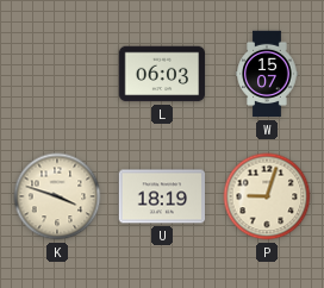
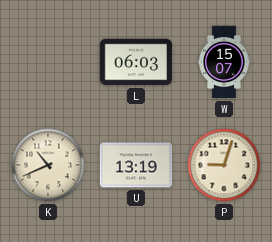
K: 3:48 -> 10:41 (48, 165)
U: 18:19 -> 13:19 (135, 165)
